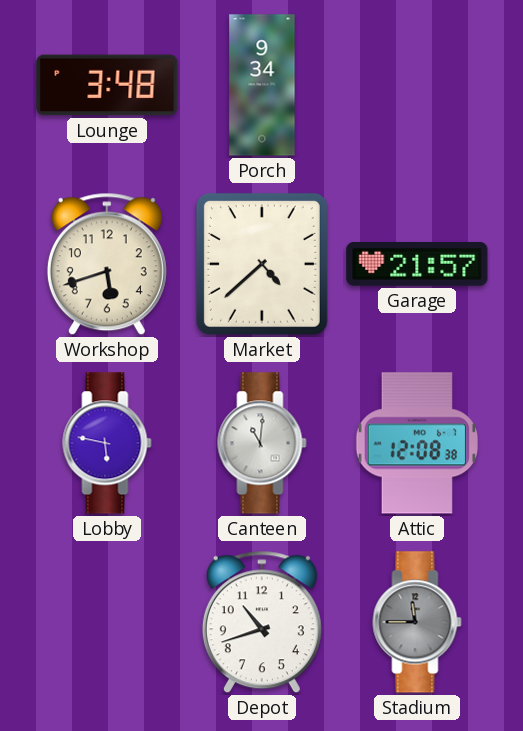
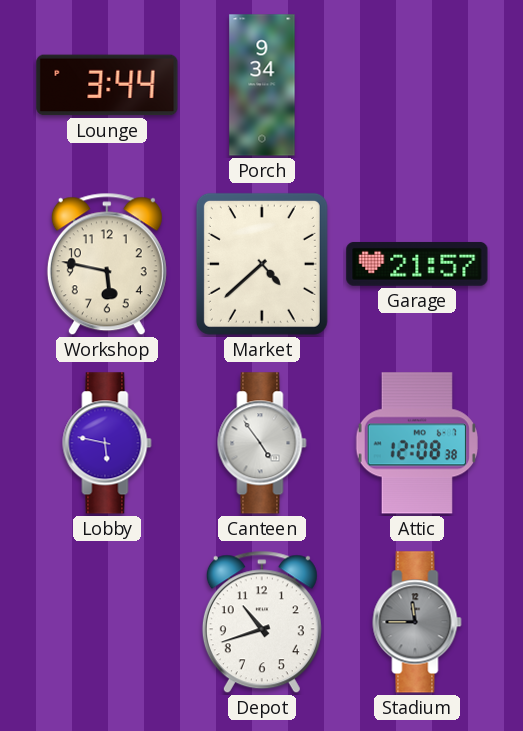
Lounge: 3:48 -> 3:44 (107, 85)
Workshop: 5:42 -> 5:47 (107, 264)
Canteen: 11:01 -> 4:54 (262, 443)
